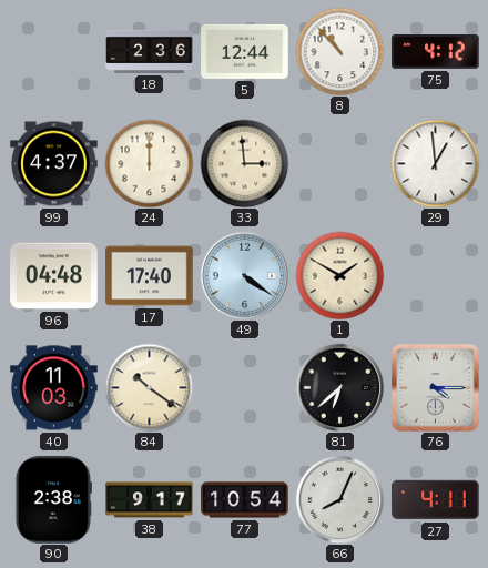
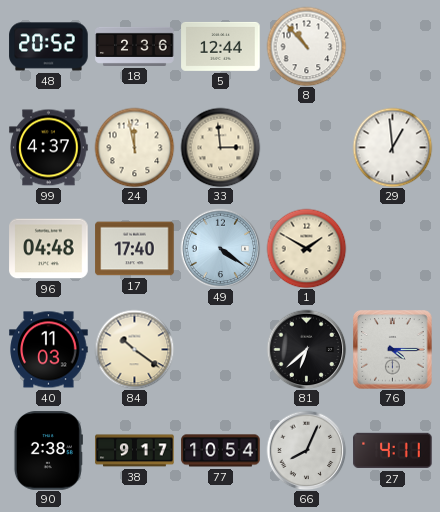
48: none -> 20:52 (49, 47)
75: 4:12 -> none (436, 51)
24: 12:00 -> 11:58 (134, 147)
